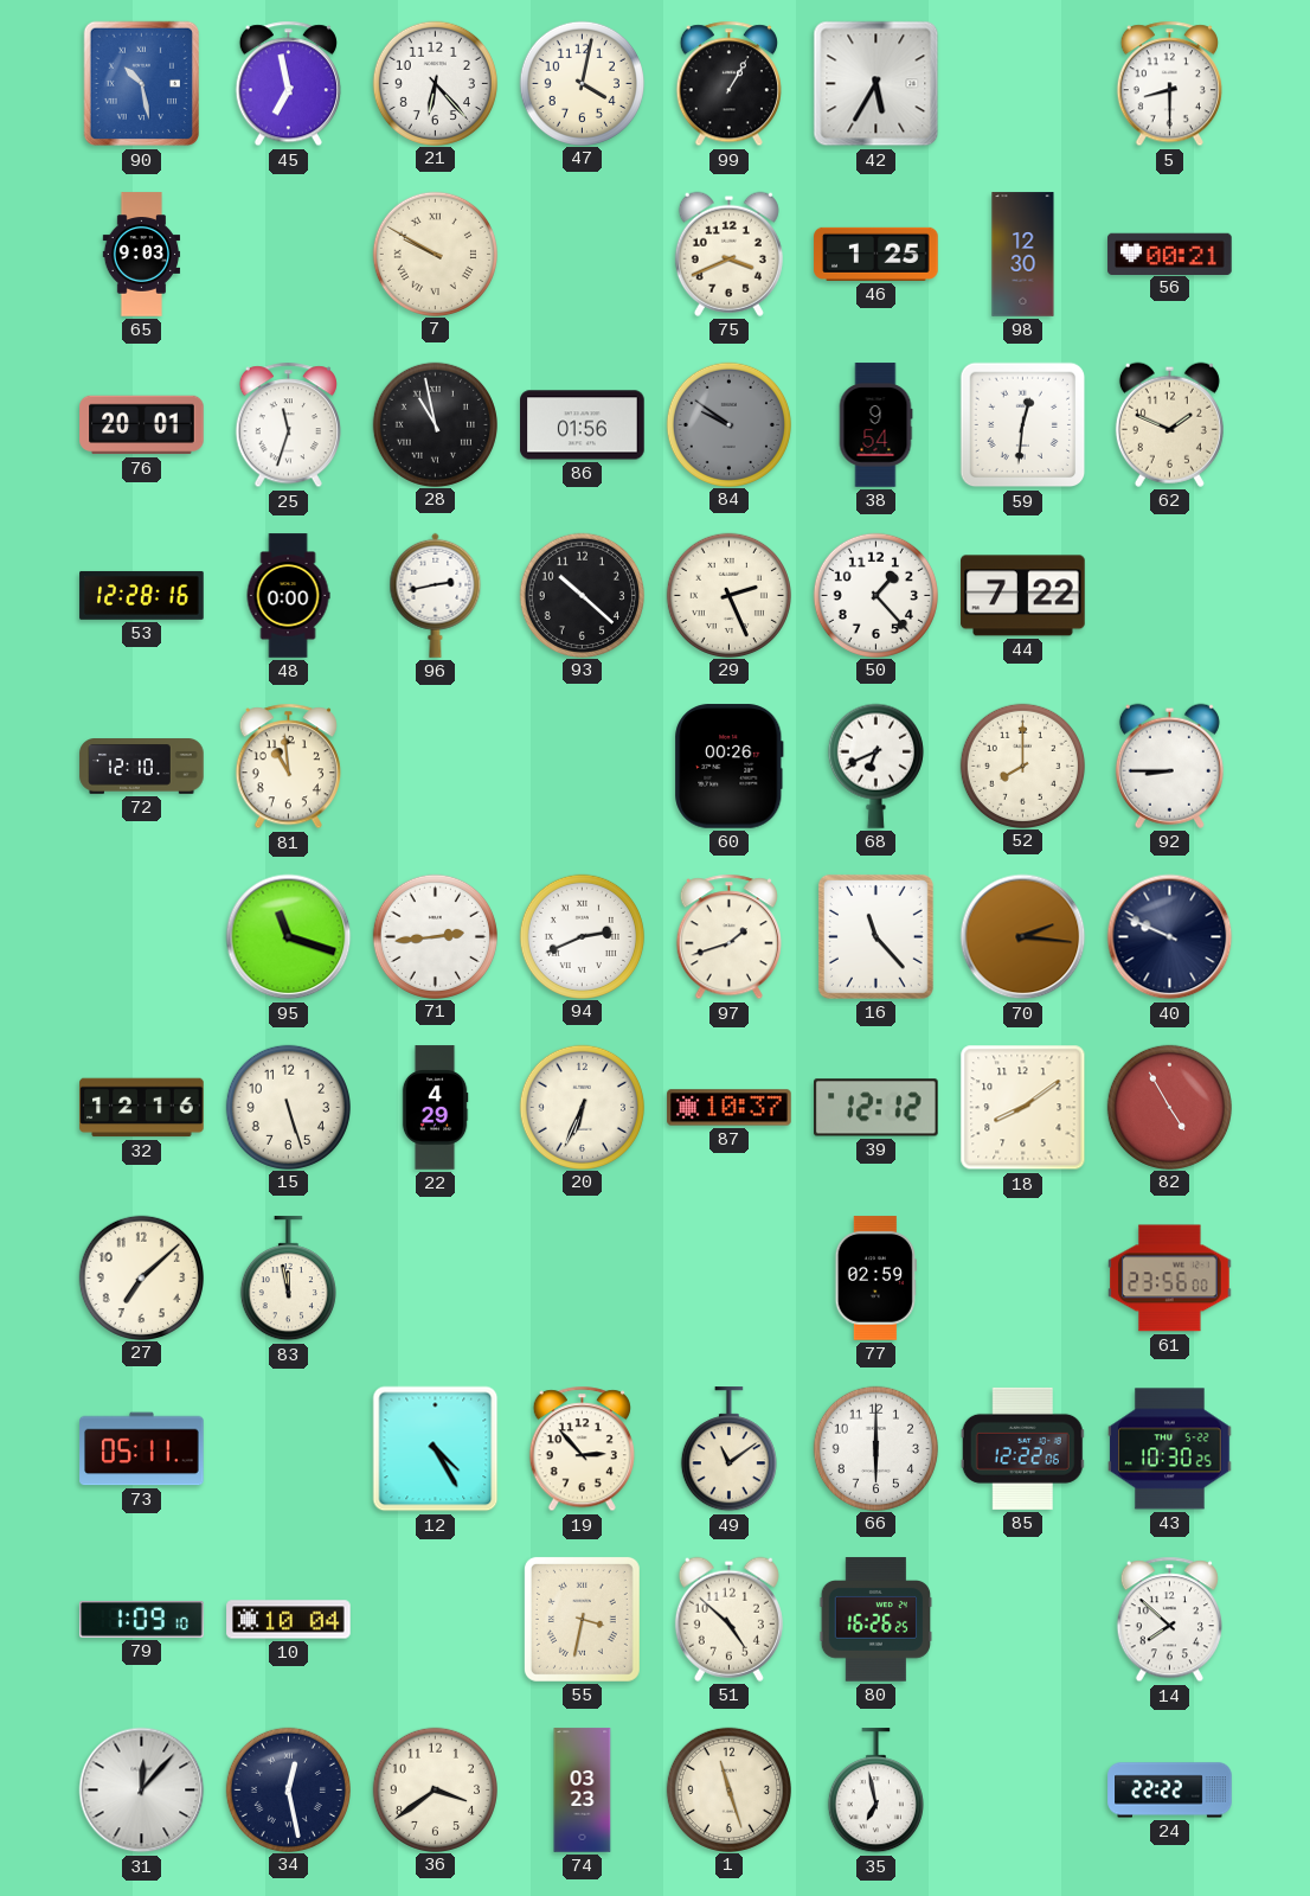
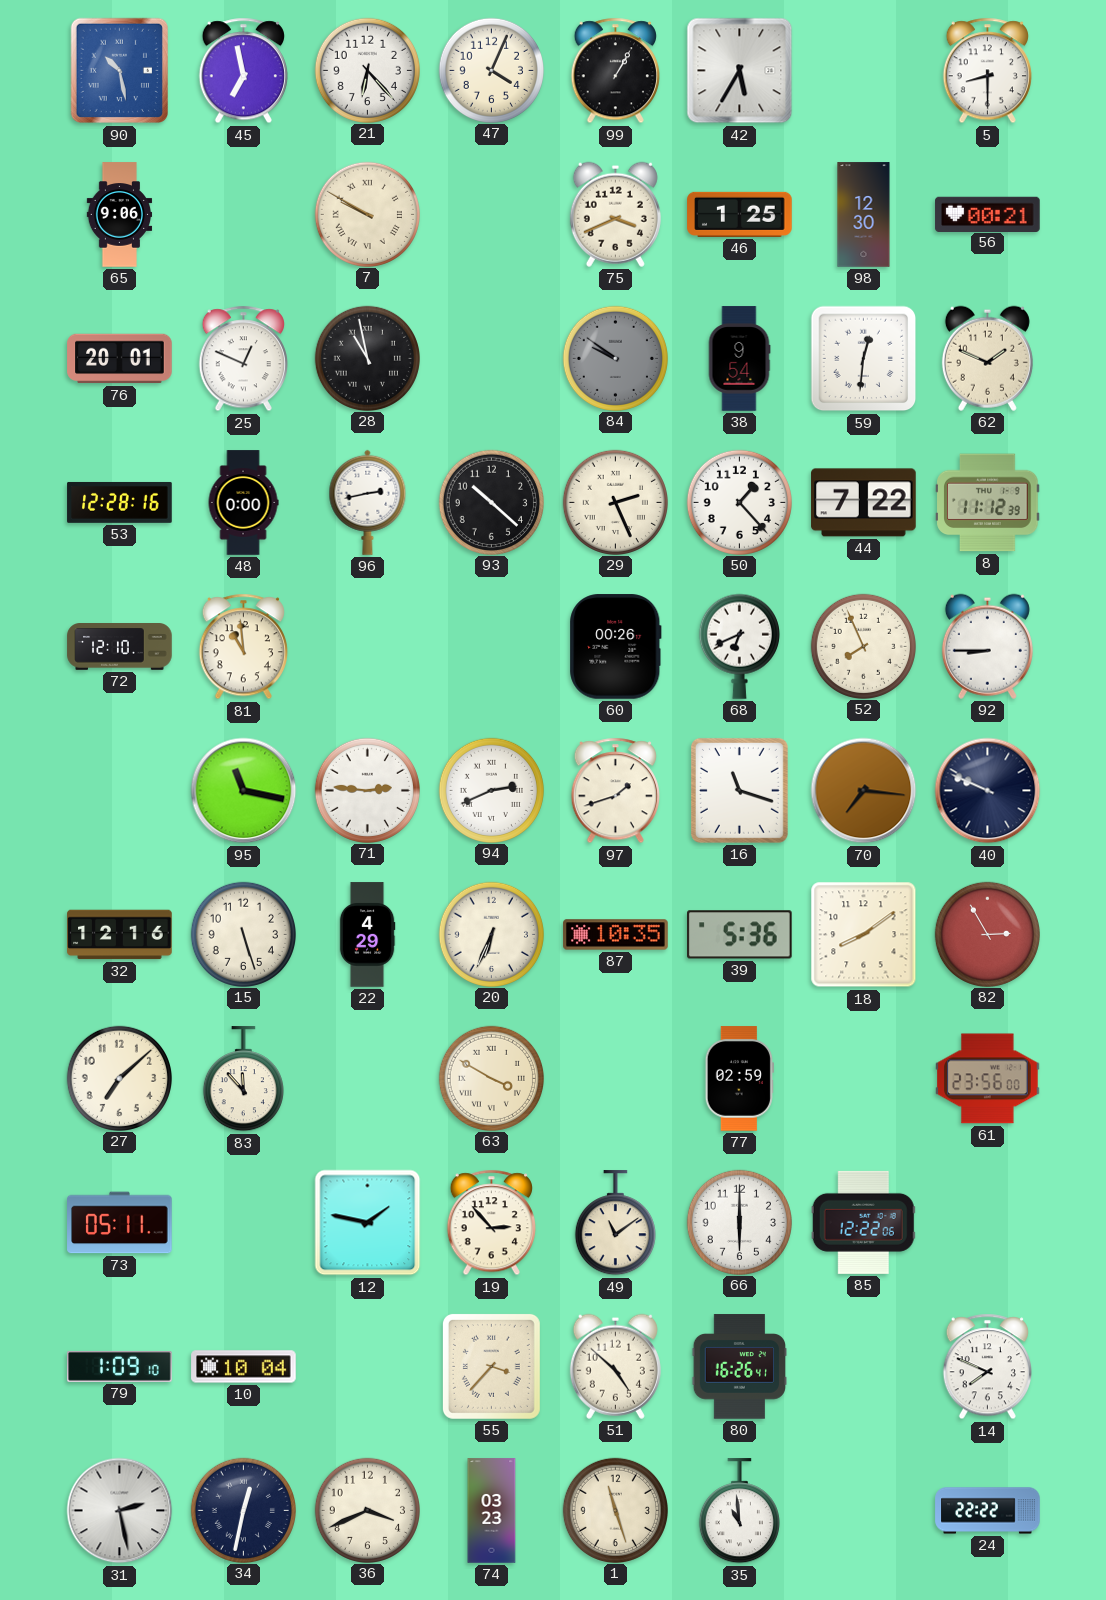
47: 4:02 -> 4:04 (491, 70)
65: 9:03 -> 9:06 (120, 215)
25: 11:33 -> 12:49 (243, 359)
86: 01:56 -> none (583, 425)
8: none -> 11:12 (988, 503)
52: 8:00 -> 7:56 (863, 646)
95: 11:18 -> 11:17 (244, 791)
71: 2:44 -> 2:46 (367, 790)
16: 11:23 -> 11:18 (739, 790)
70: 2:16 -> 7:16 (864, 791)
87: 10:37 -> 10:35 (616, 935)
39: 12:12 -> 5:36 (740, 935)
82: 4:55 -> 2:55 (987, 934)
83: 11:58 -> 11:53 (243, 1079)
63: none -> 3:50 (491, 1078)
12: 4:25 -> 1:47 (368, 1223)
43: 10:30 -> none (1170, 1449)
55: 3:32 -> 3:37 (491, 1366)
80: 16:26:25 -> 16:26:41 (740, 1367)
14: 7:52 -> 7:49 (987, 1367)
31: 12:07 -> 2:28 (120, 1511)
34: 12:28 -> 12:32 (243, 1510)
36: 3:39 -> 3:41 (367, 1510)
35: 6:58 -> 10:59 (739, 1511)
